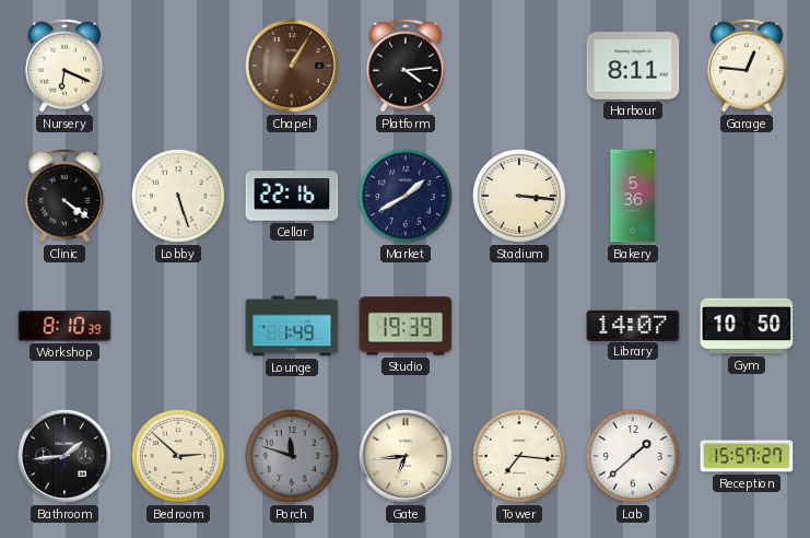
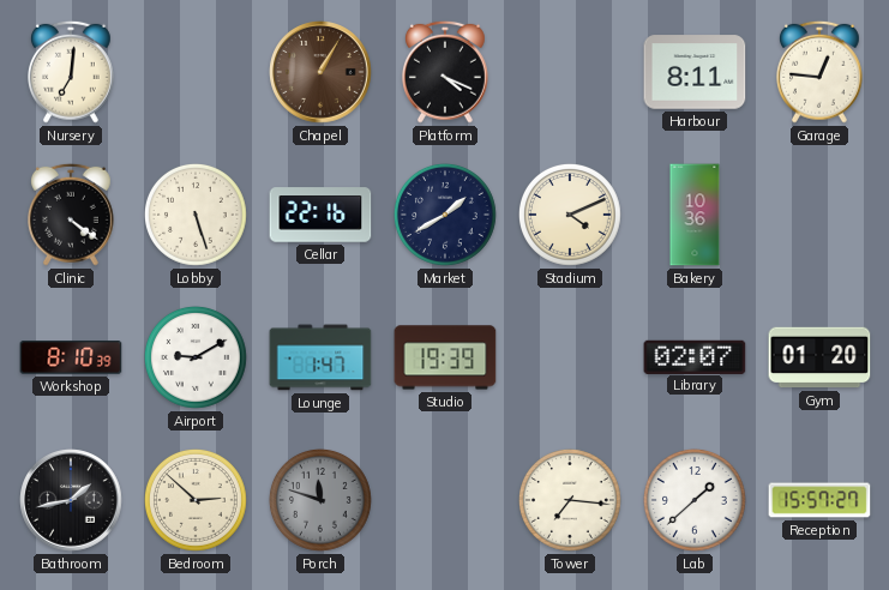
Nursery: 6:19 -> 7:01 (72, 72)
Platform: 4:14 -> 4:19 (446, 72)
Stadium: 3:16 -> 4:11 (571, 216)
Bakery: 5:36 -> 10:36 (695, 215)
Airport: none -> 9:10 (197, 359)
Lounge: 1:49 -> 1:47 (320, 357)
Library: 14:07 -> 02:07 (695, 356)
Gym: 10:50 -> 01:20 (819, 357)
Bathroom: 1:44 -> 1:43 (71, 500)
Gate: 6:44 -> none (406, 456)
